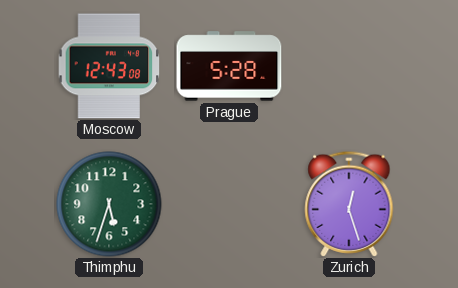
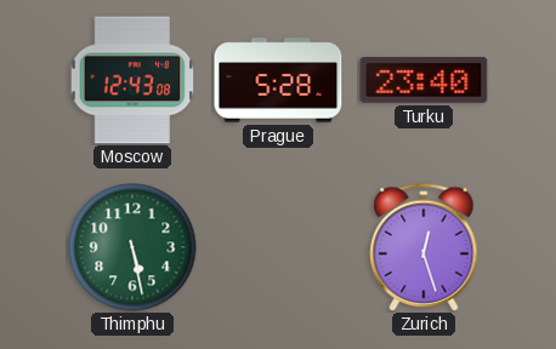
Turku: none -> 23:40 (424, 81)
Thimphu: 5:33 -> 5:28 (132, 247)
